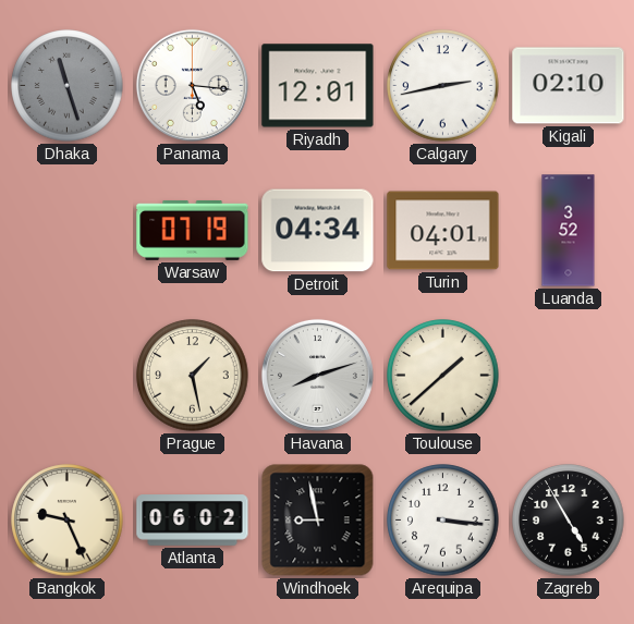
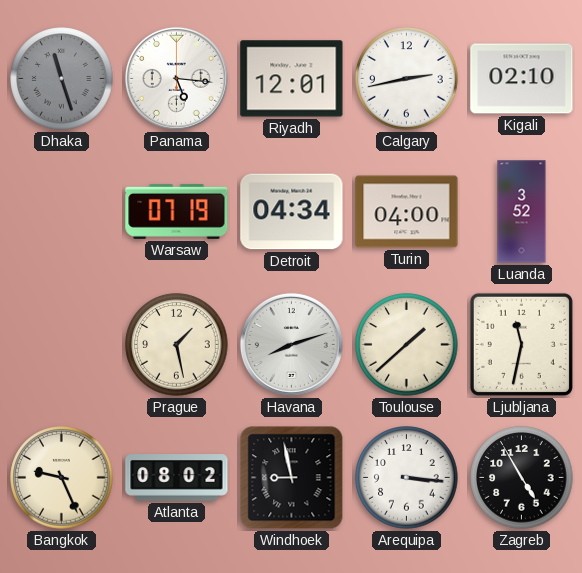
Turin: 04:01 -> 04:00 (407, 212)
Ljubljana: none -> 11:32 (521, 344)
Atlanta: 06:02 -> 08:02 (177, 478)
